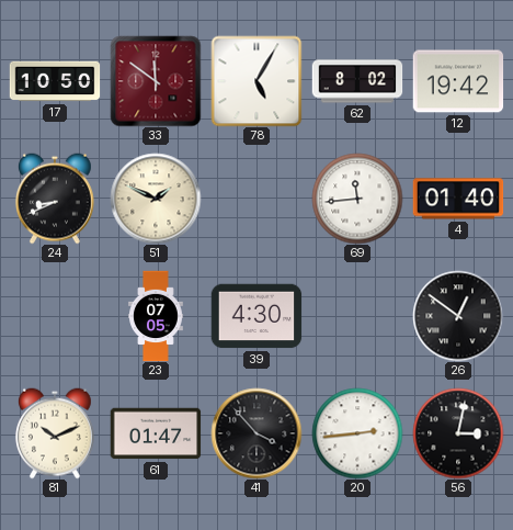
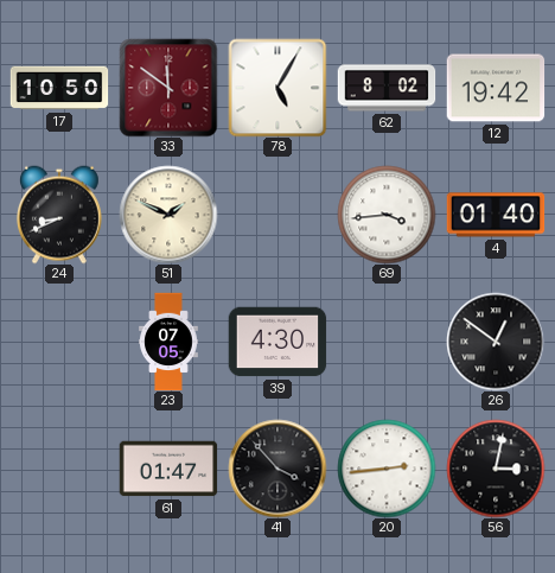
69: 11:44 -> 3:44 (387, 215)
81: 10:11 -> none (55, 433)
